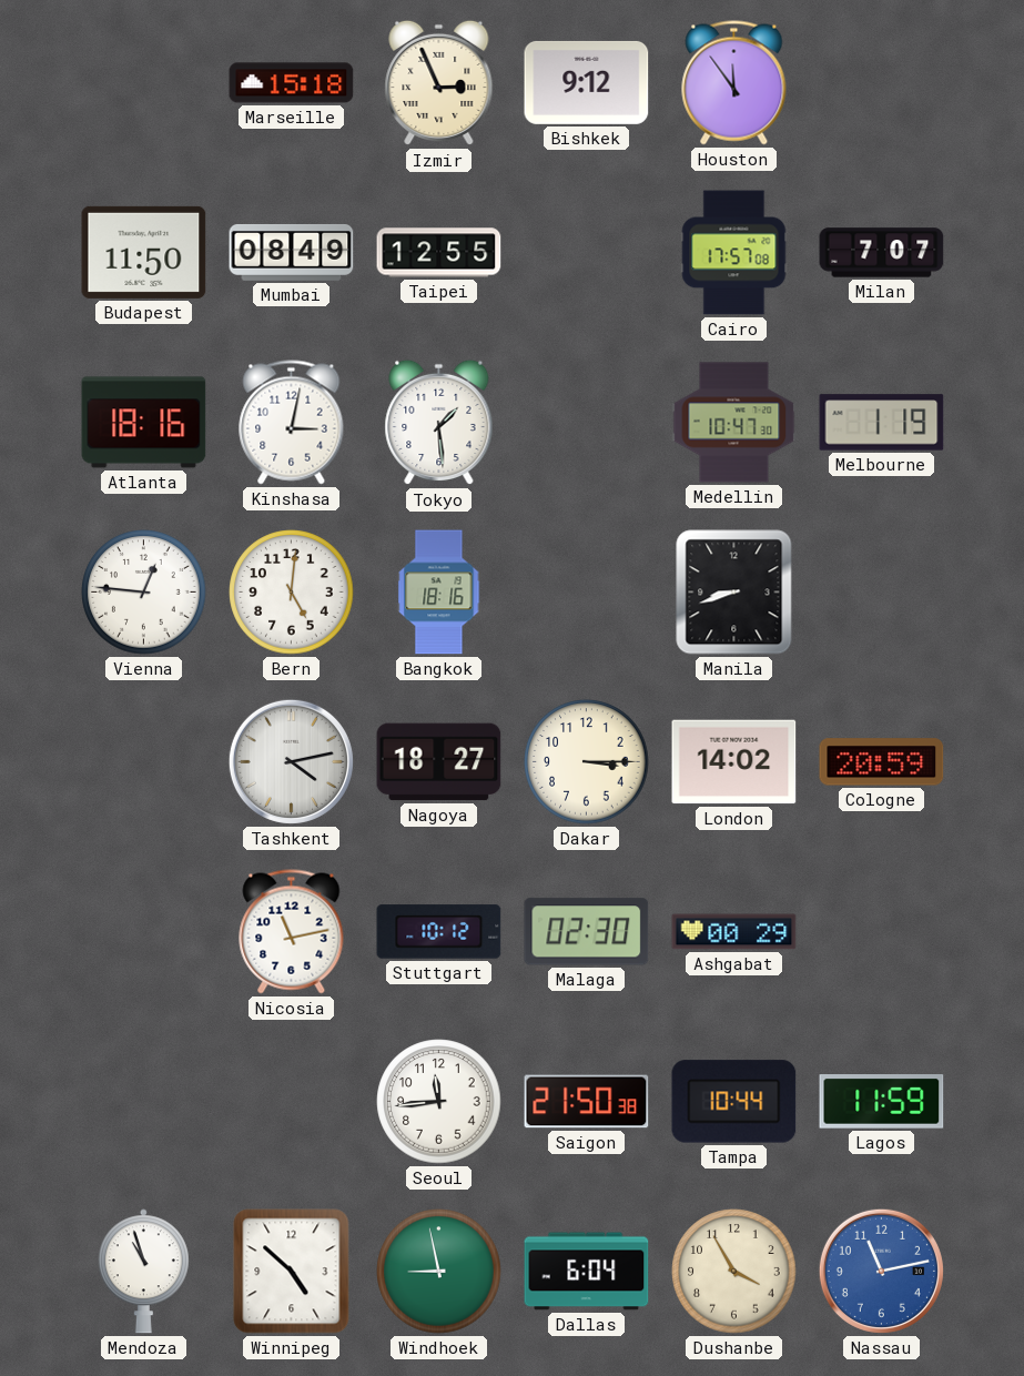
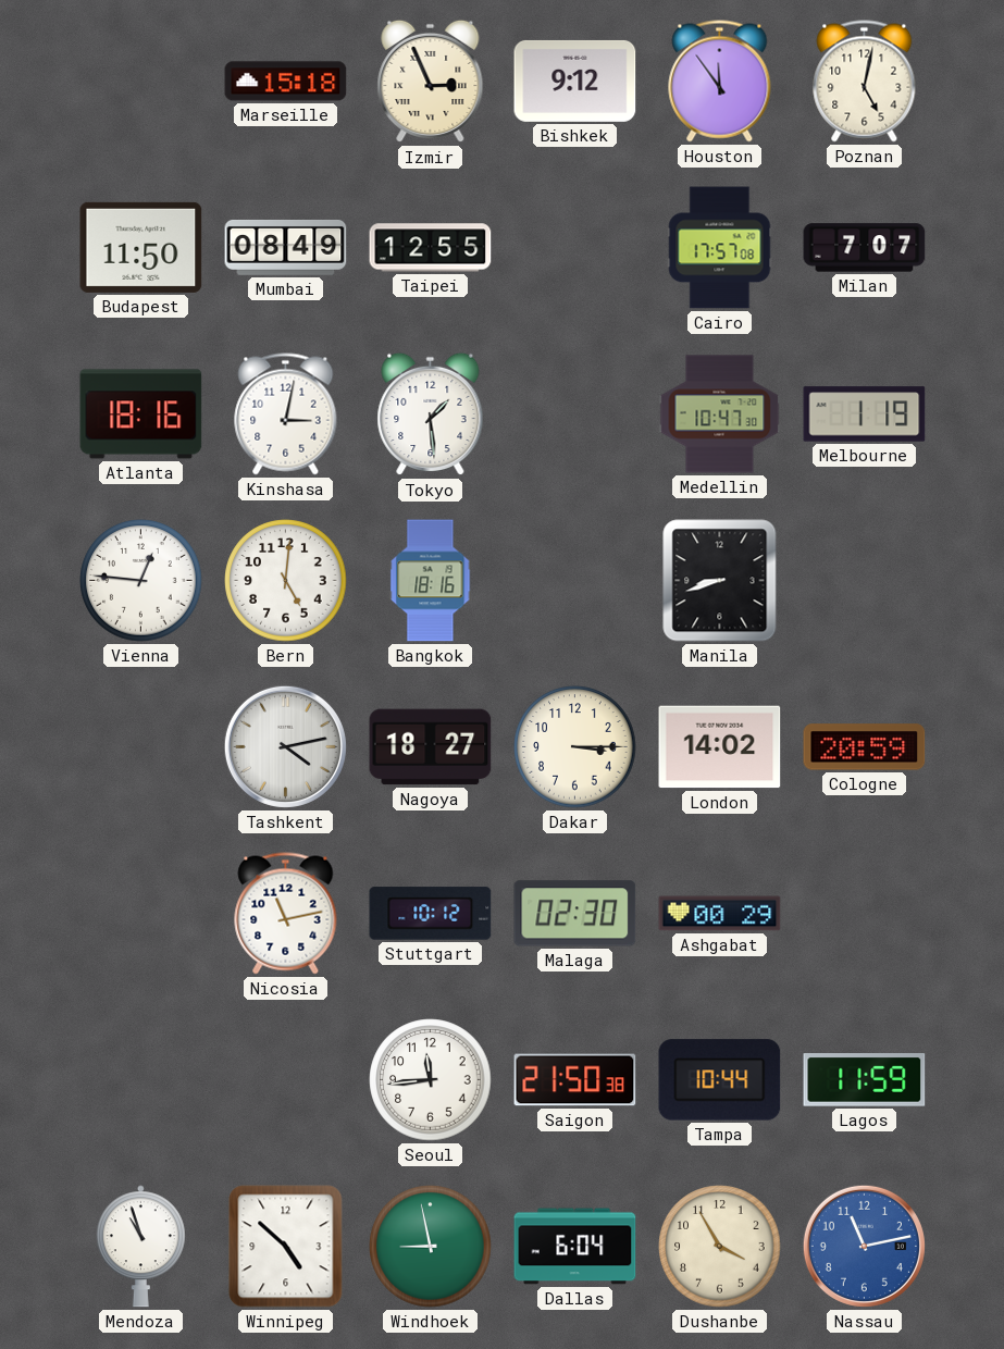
Poznan: none -> 5:02 (865, 82)
